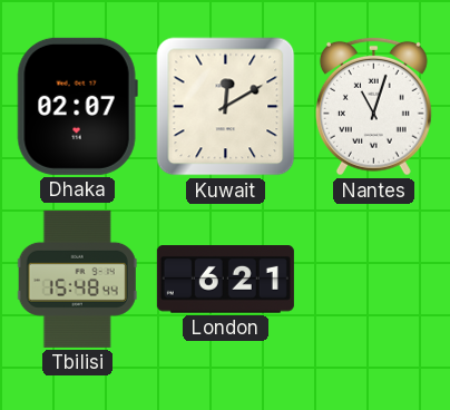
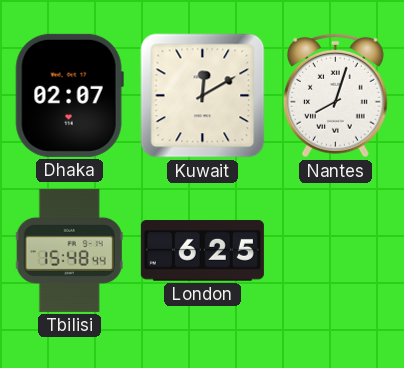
Nantes: 11:03 -> 8:03 (335, 95)
London: 6:21 -> 6:25 (202, 251)
